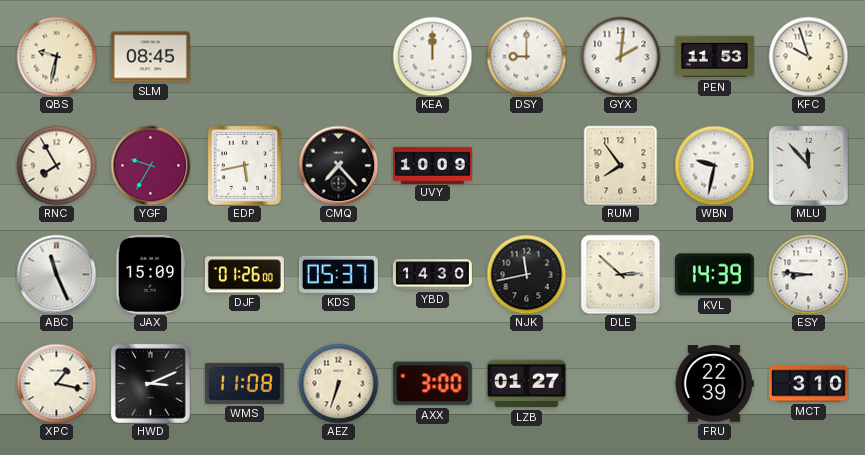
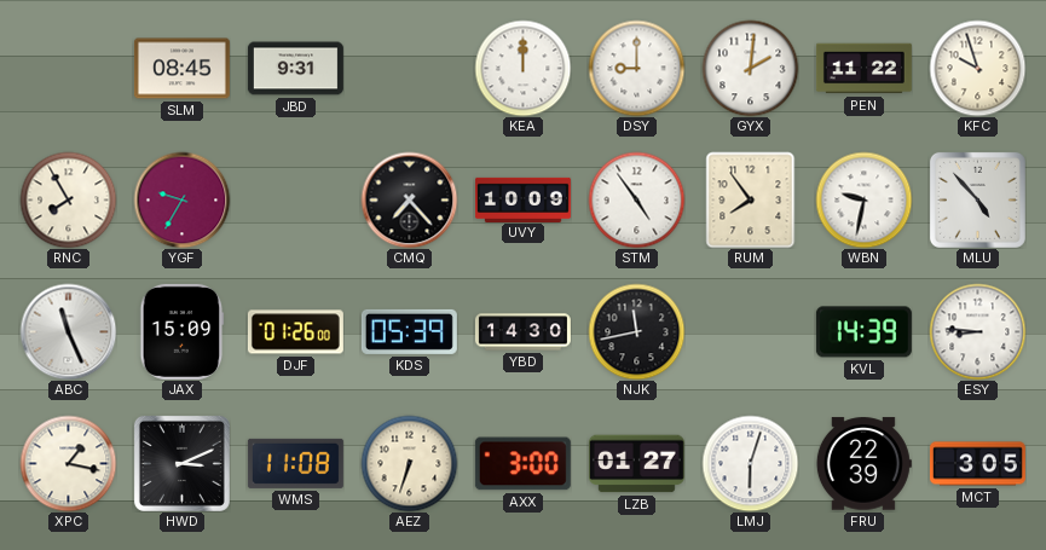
QBS: 9:32 -> none (56, 56)
JBD: none -> 9:31 (295, 69)
PEN: 11:53 -> 11:22 (863, 69)
EDP: 5:43 -> none (244, 165)
STM: none -> 4:54 (636, 199)
MLU: 11:53 -> 4:53 (977, 199)
KDS: 05:37 -> 05:39 (409, 331)
DLE: 2:52 -> none (620, 274)
LMJ: none -> 6:03 (750, 463)
MCT: 3:10 -> 3:05 (977, 464)
